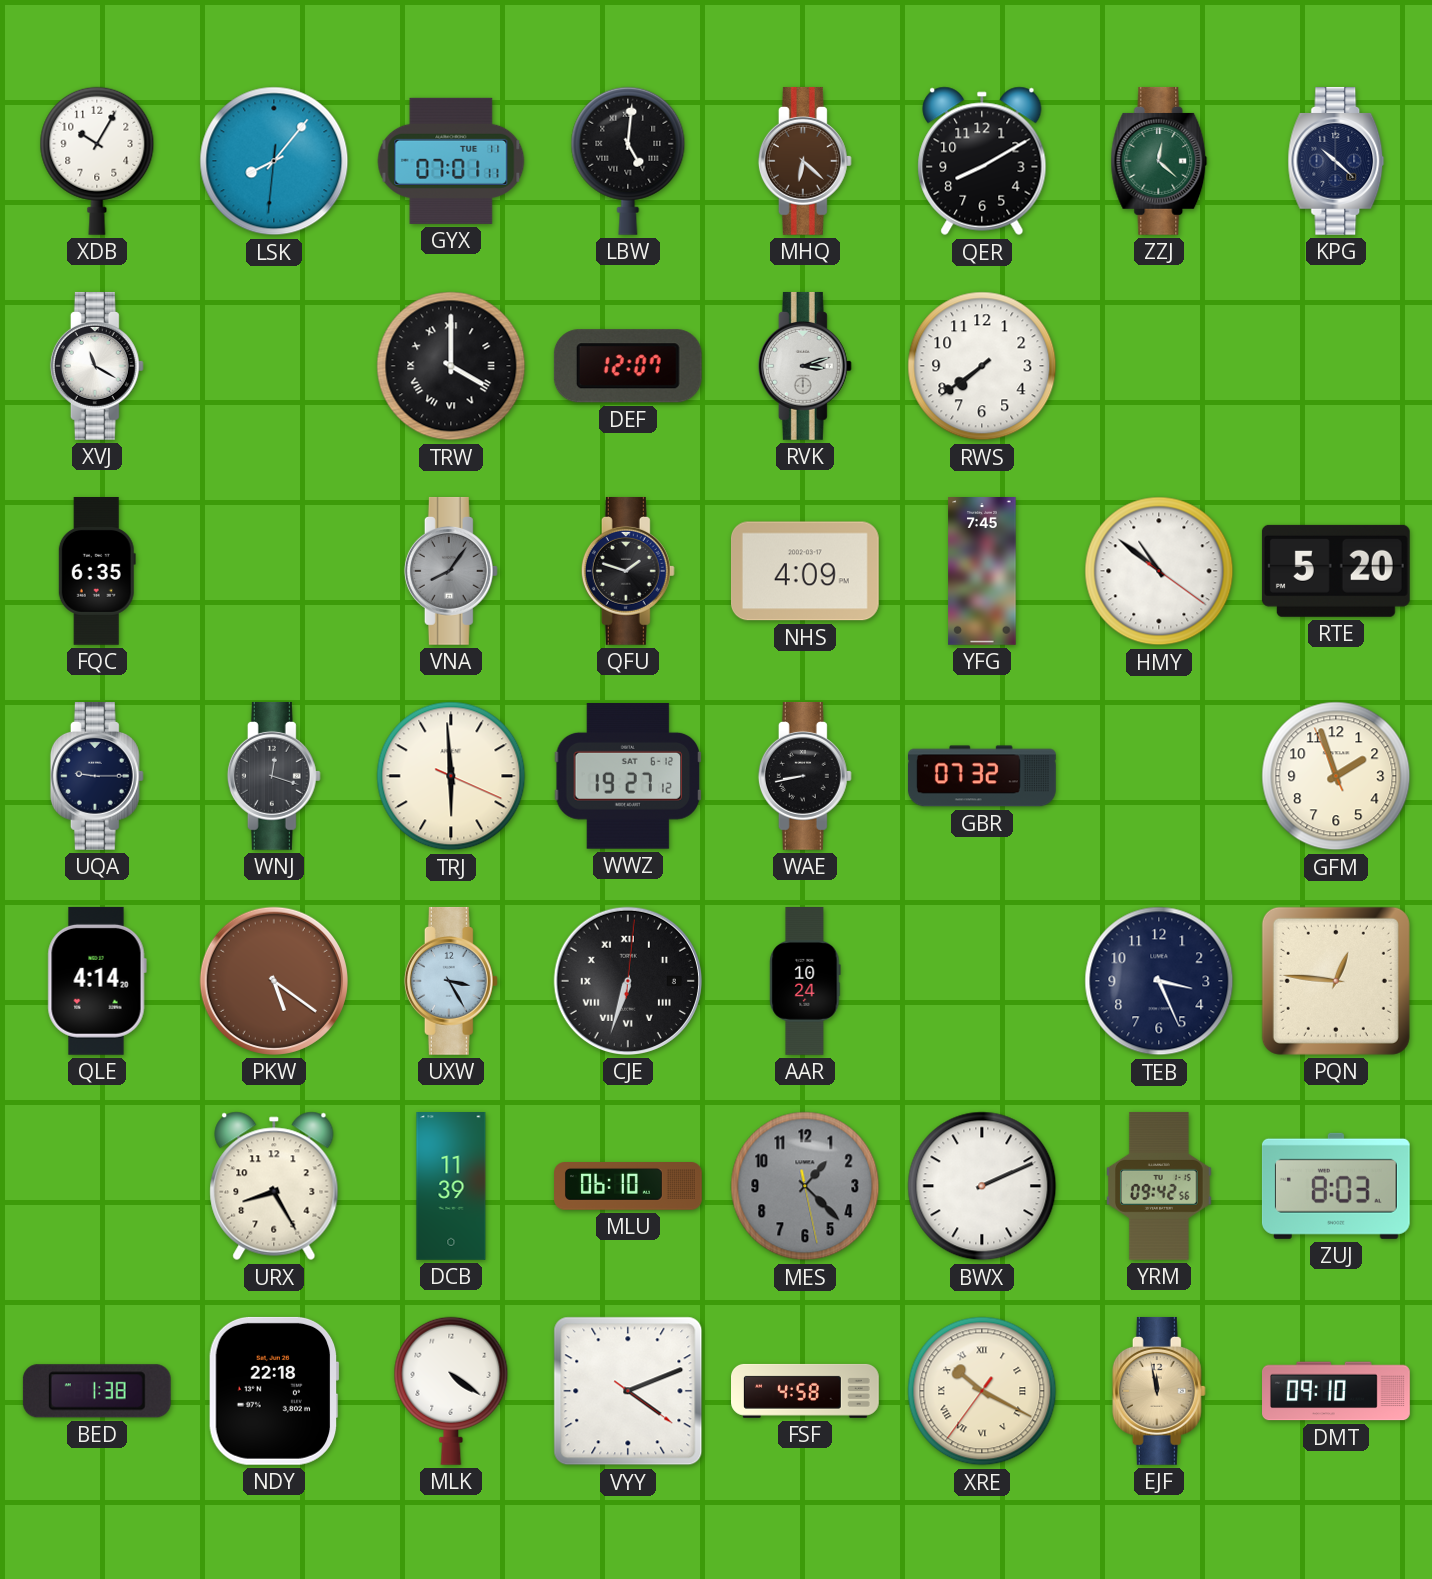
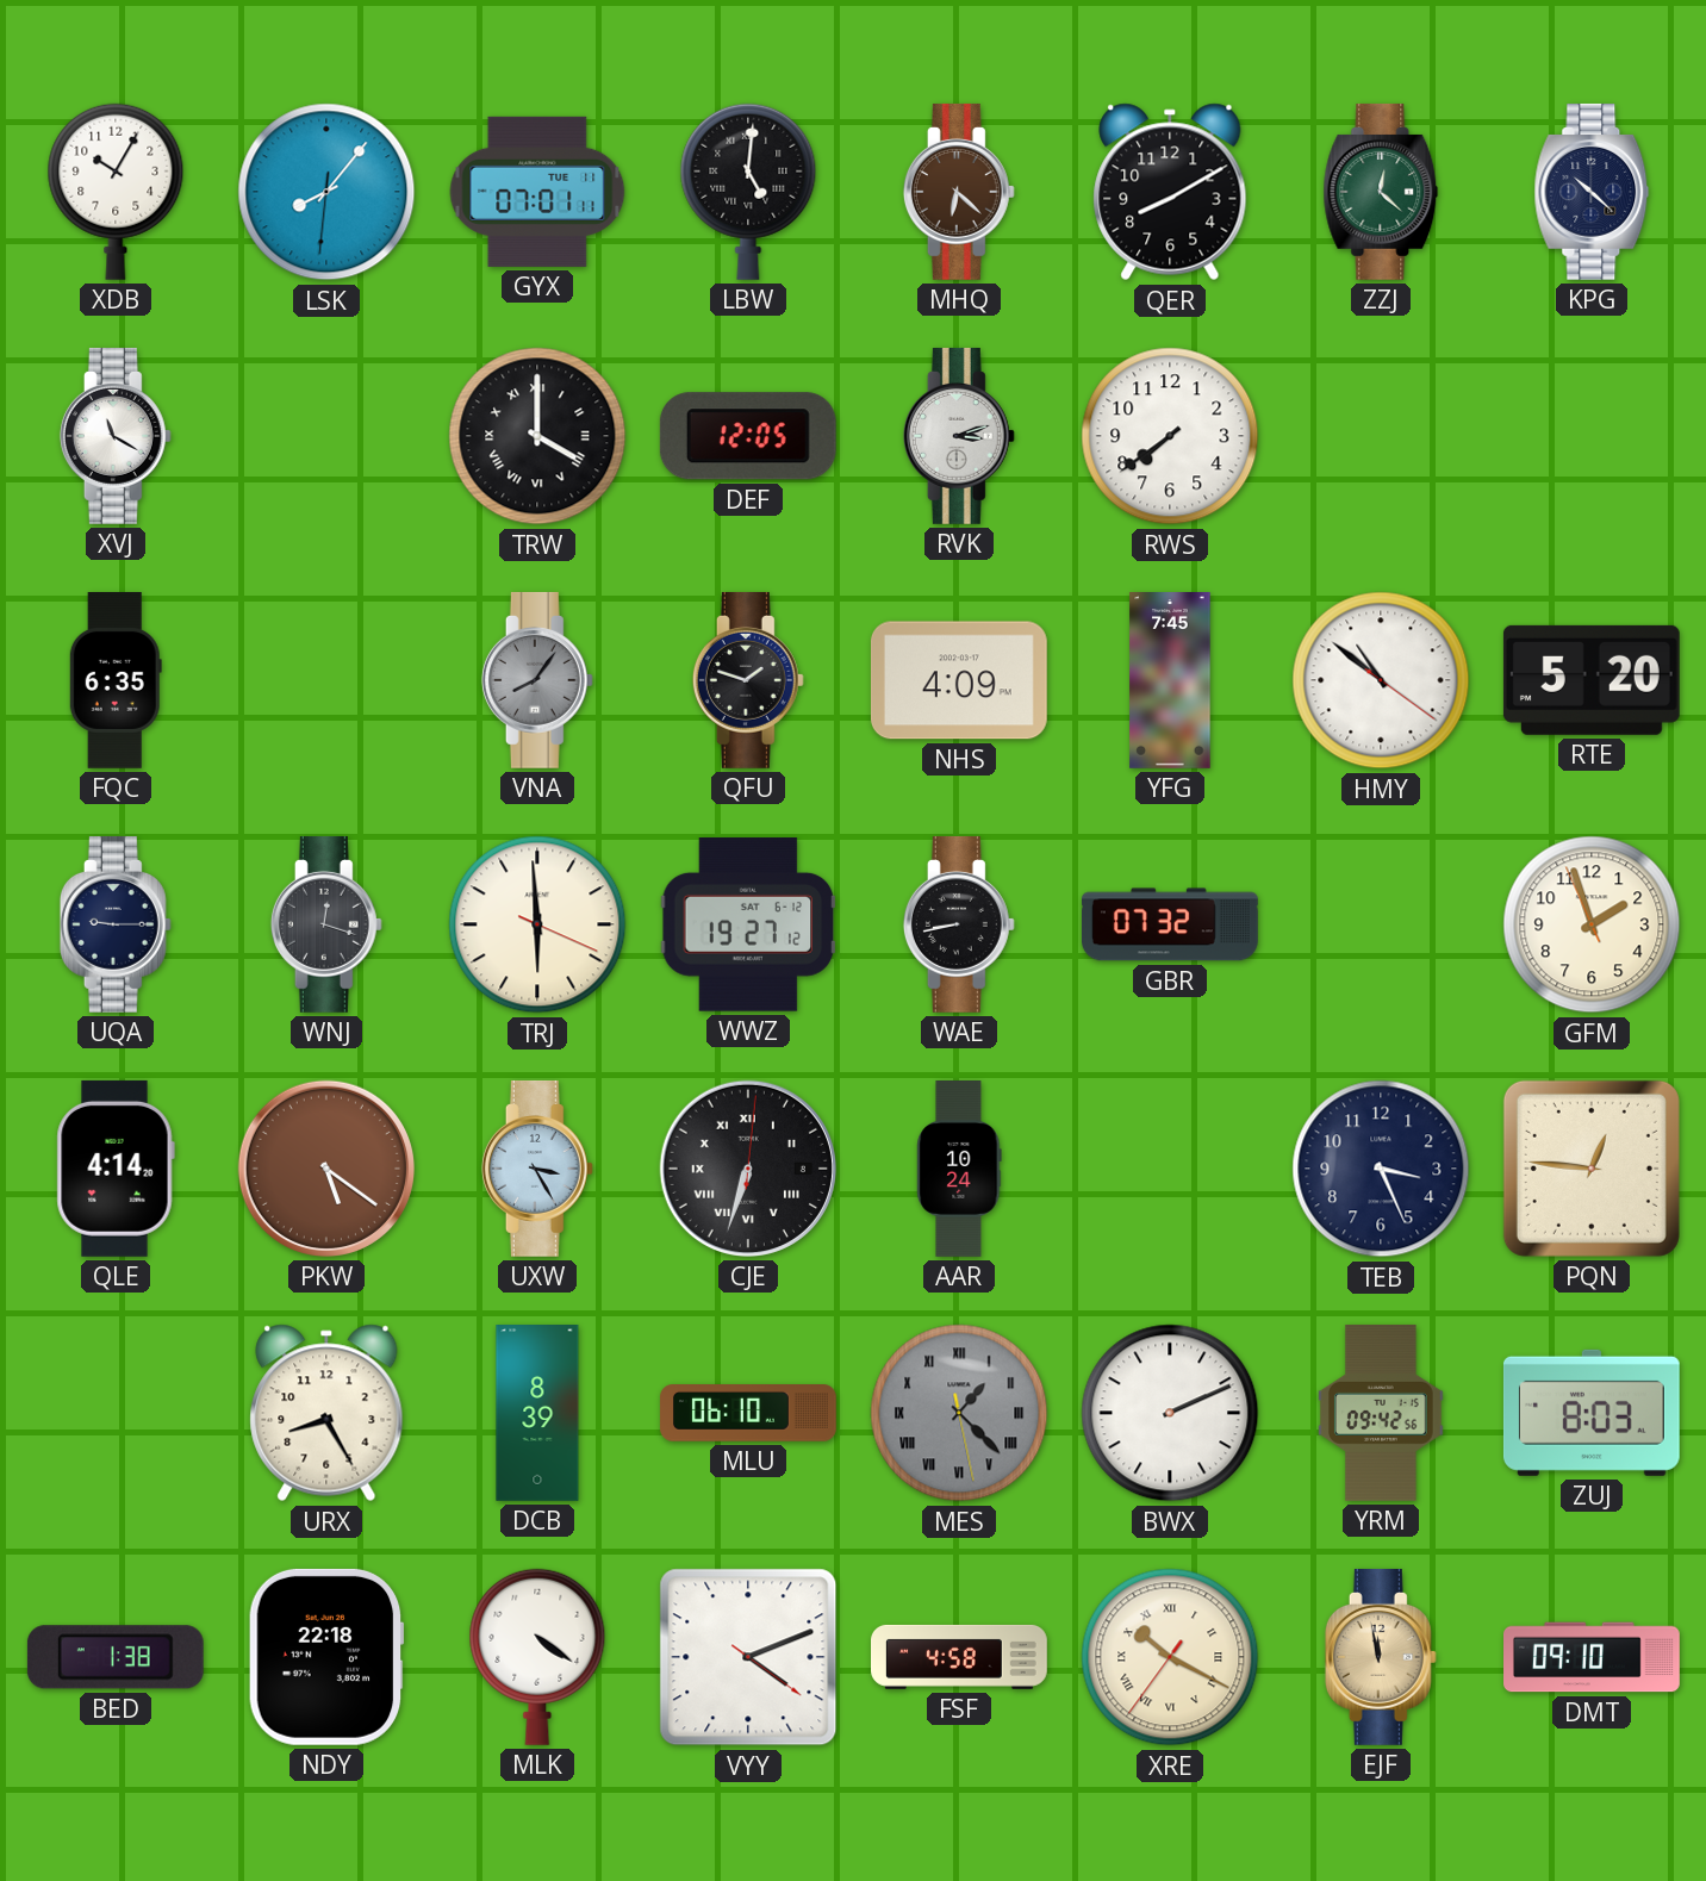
DEF: 12:07 -> 12:05 (748, 436)
DCB: 11:39 -> 8:39 (537, 1414)
MES numerals: Arabic -> Roman (959, 1413)
